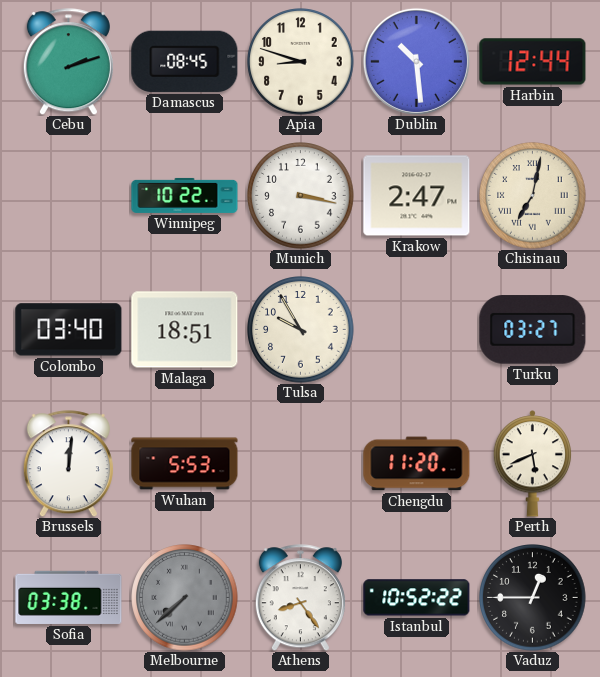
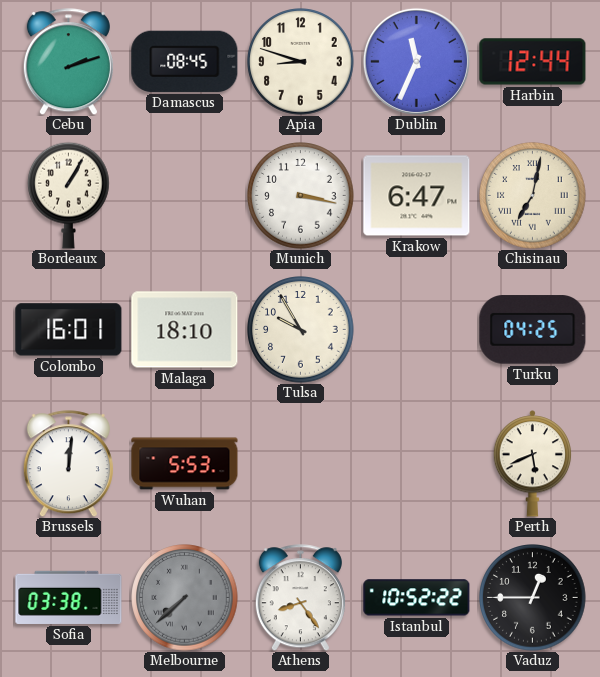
Dublin: 10:29 -> 11:34 (416, 61)
Bordeaux: none -> 1:05 (69, 195)
Winnipeg: 10:22 -> none (185, 195)
Krakow: 2:47 -> 6:47 (417, 196)
Colombo: 03:40 -> 16:01 (69, 330)
Malaga: 18:51 -> 18:10 (185, 330)
Turku: 03:27 -> 04:25 (533, 330)
Chengdu: 11:20 -> none (417, 464)
